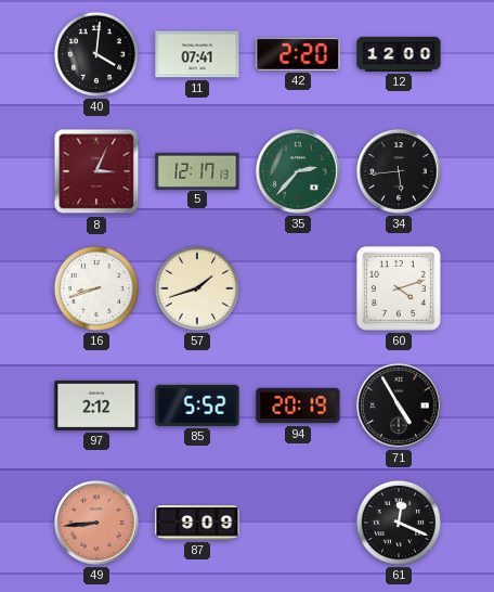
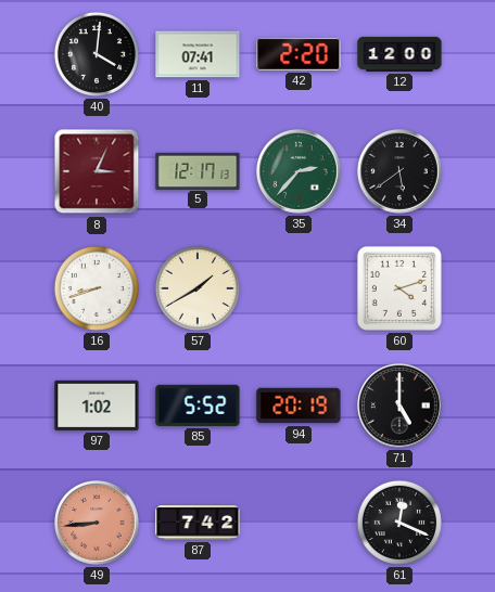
34: 5:44 -> 5:39 (401, 172)
57: 1:42 -> 1:40 (198, 288)
97: 2:12 -> 1:02 (97, 406)
71: 4:55 -> 5:00 (401, 407)
87: 9:09 -> 7:42 (198, 523)
